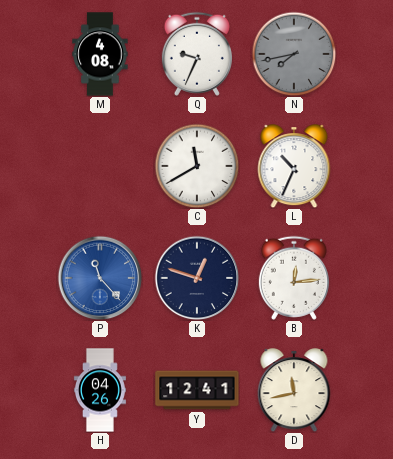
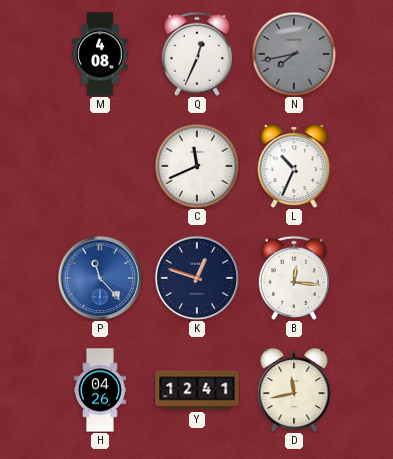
Q: 9:34 -> 12:34 (197, 54)
C: 11:40 -> 11:41 (197, 166)
B: 12:14 -> 12:16 (294, 278)
